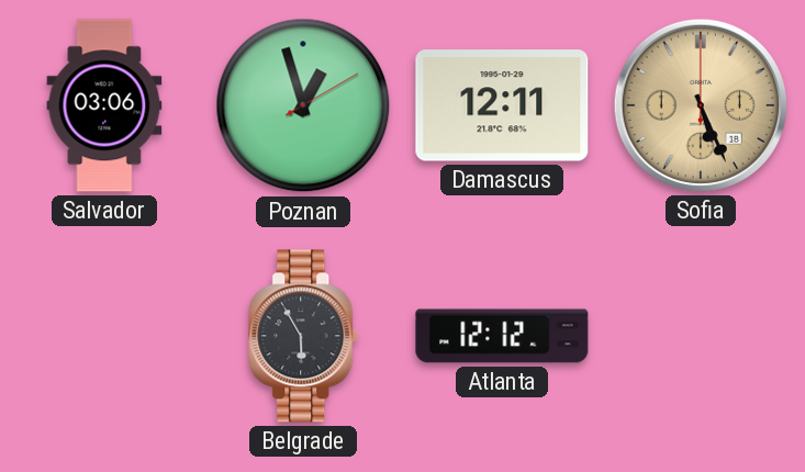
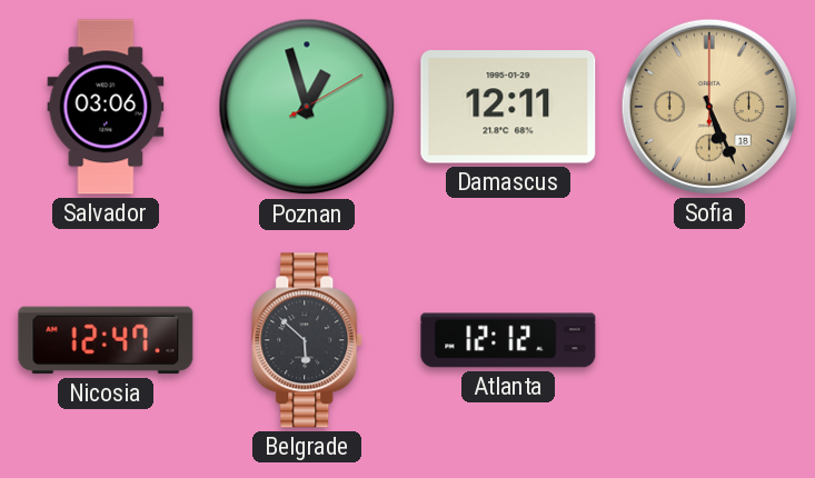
Nicosia: none -> 12:47 (106, 340)
Belgrade: 5:55 -> 5:52 (308, 340)
